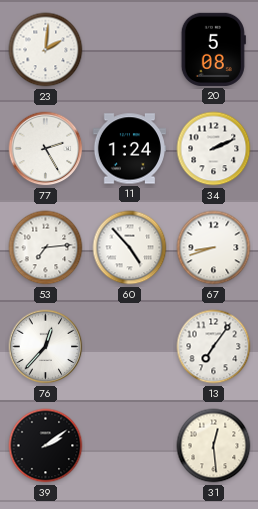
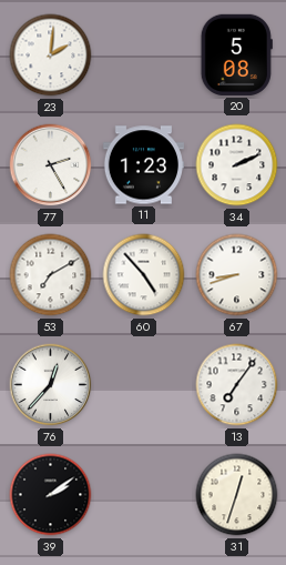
11: 1:24 -> 1:23 (143, 165)
53: 7:14 -> 7:10 (51, 275)
31: 12:29 -> 12:33 (237, 495)
